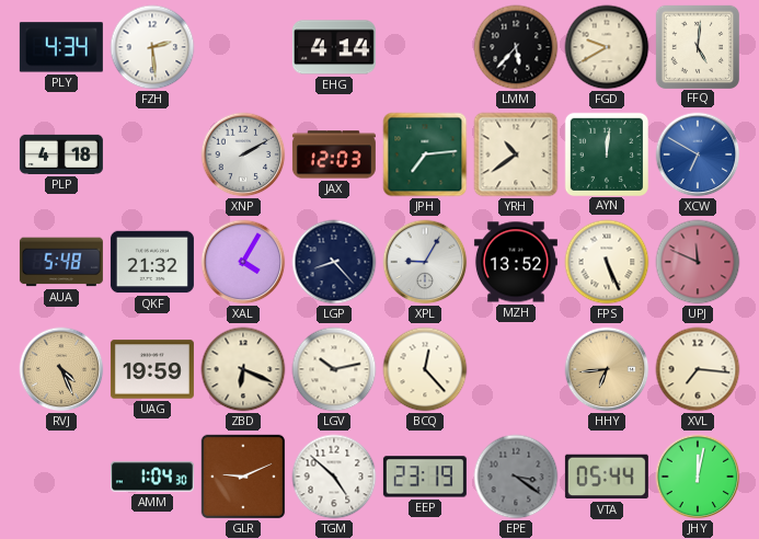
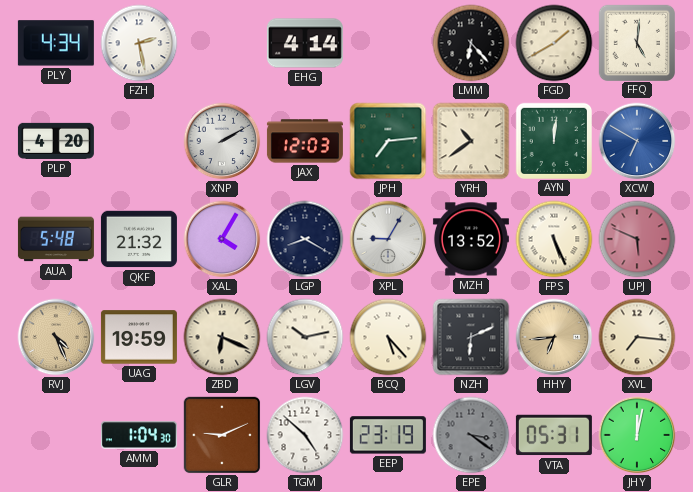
FZH: 2:29 -> 2:28 (139, 43)
LMM: 5:37 -> 6:23 (471, 43)
FGD: 9:40 -> 1:40 (554, 43)
PLP: 4:18 -> 4:20 (56, 141)
LGP: 8:23 -> 8:20 (305, 239)
UPJ: 11:49 -> 5:49 (637, 239)
BCQ: 12:23 -> 5:23 (388, 337)
NZH: none -> 6:11 (471, 337)
VTA: 05:44 -> 05:31 (554, 435)
